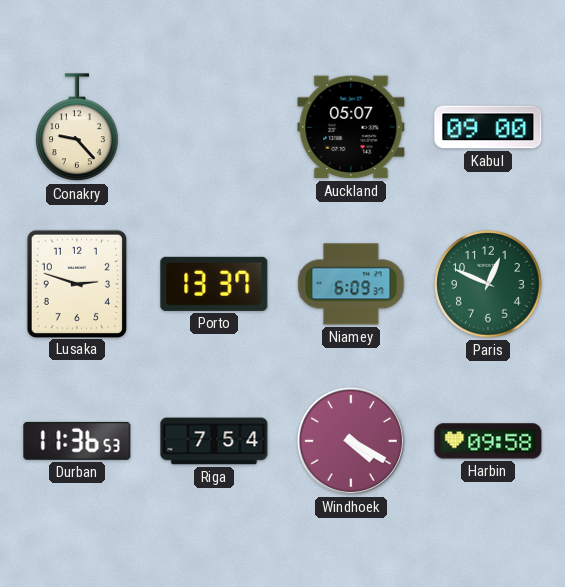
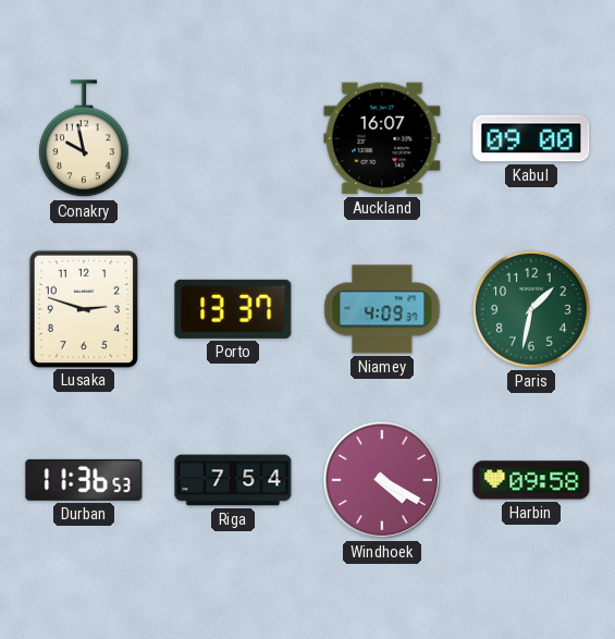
Conakry: 9:23 -> 9:58 (85, 139)
Auckland: 05:07 -> 16:07 (382, 138)
Niamey: 6:09 -> 4:09 (382, 309)
Paris: 12:49 -> 1:32 (531, 309)
